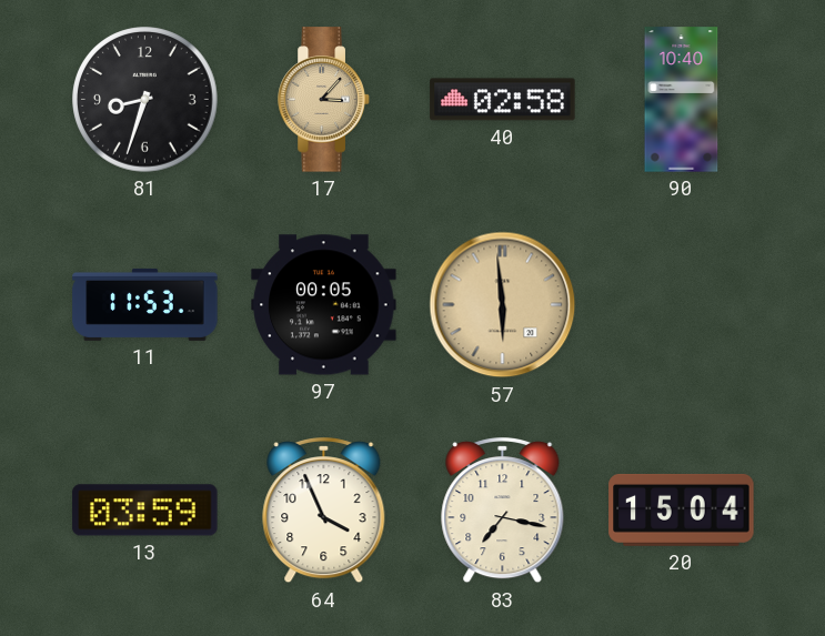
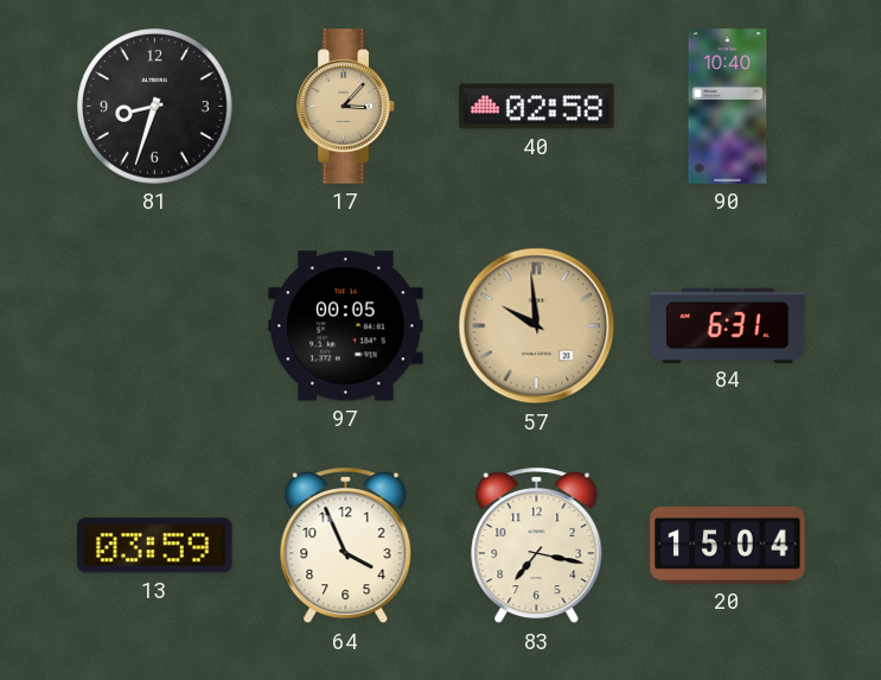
11: 11:53 -> none (145, 304)
57: 5:59 -> 9:59 (537, 326)
84: none -> 6:31 (728, 325)
